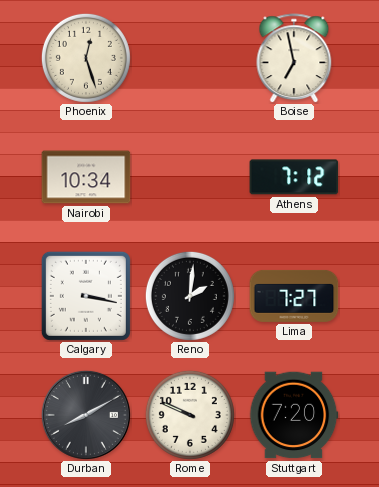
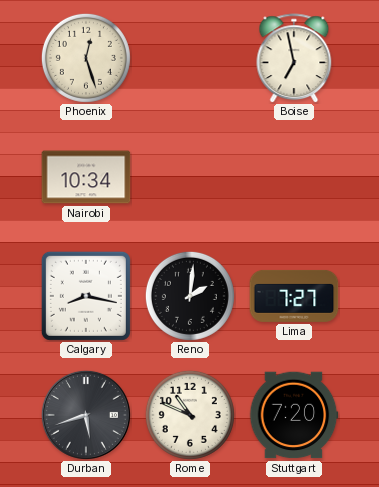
Athens: 7:12 -> none (294, 177)
Calgary: 3:17 -> 8:17 (86, 296)
Durban: 8:10 -> 5:42 (86, 415)
Rome: 9:49 -> 10:49 (190, 415)
